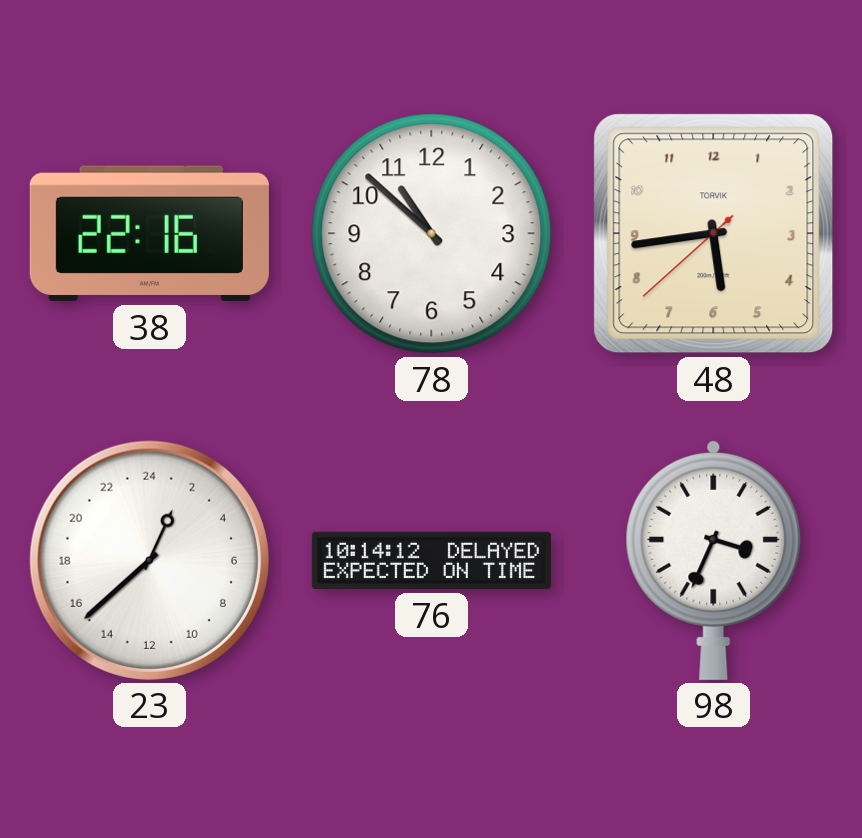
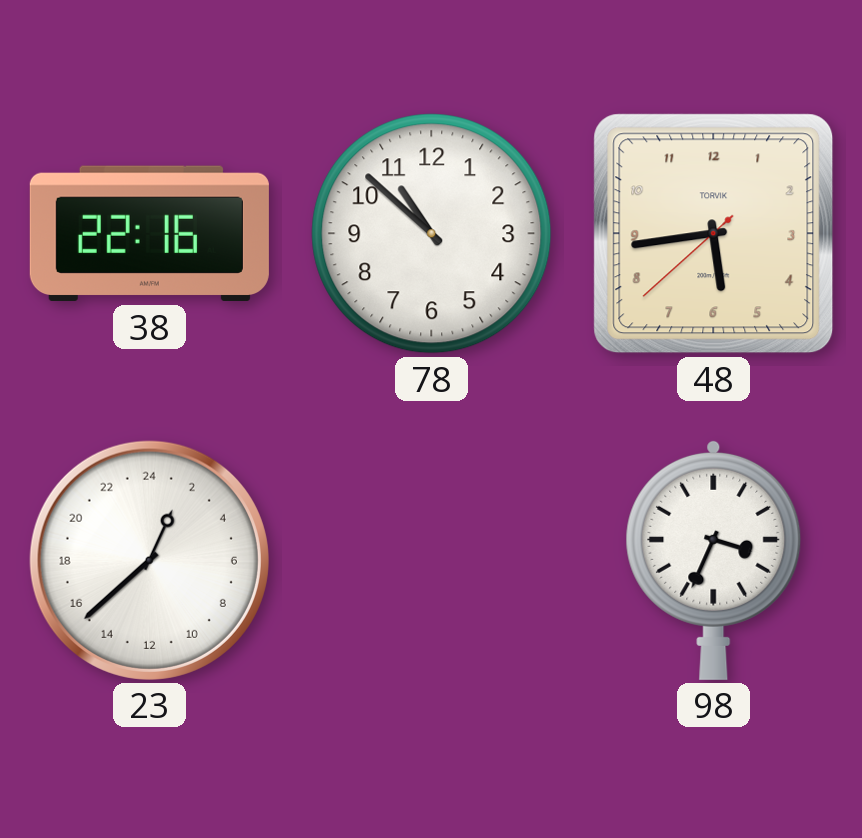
76: 10:14 -> none (431, 561)
